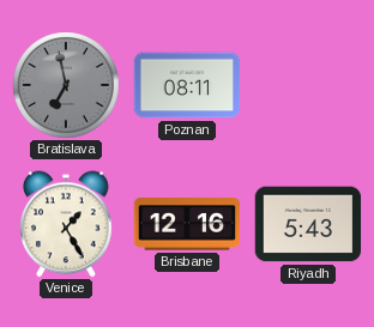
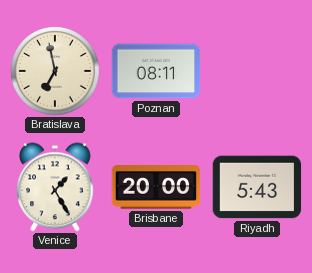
Bratislava dial: grey -> cream (55, 71)
Brisbane: 12:16 -> 20:00 (156, 187)
